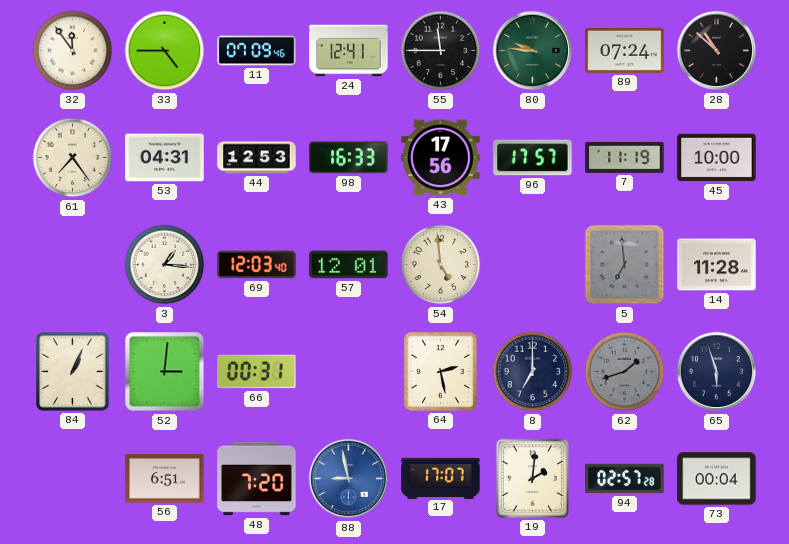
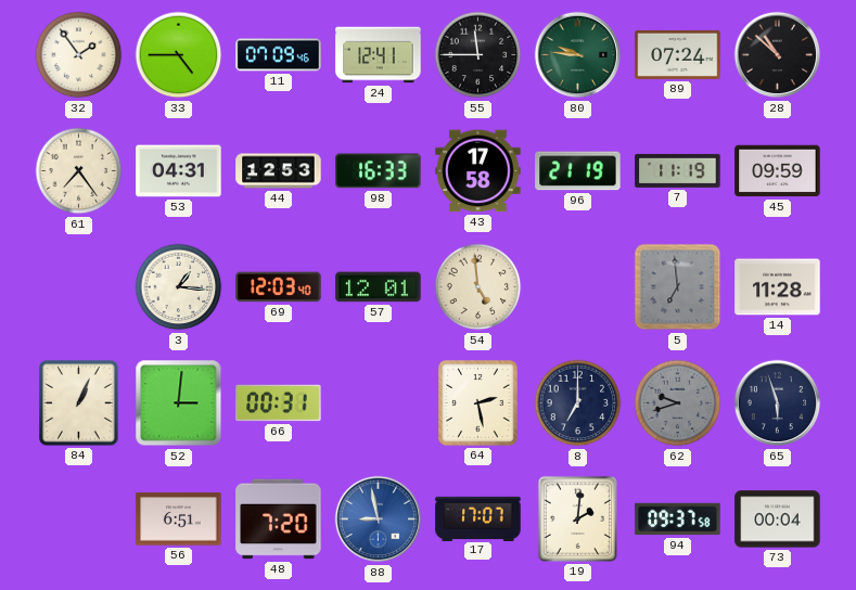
32: 11:54 -> 1:54 (79, 55)
43: 17:56 -> 17:58 (478, 171)
96: 17:57 -> 21:19 (578, 171)
45: 10:00 -> 09:59 (778, 171)
62: 1:42 -> 9:42 (678, 403)
94: 02:57 -> 09:37 (678, 520)
